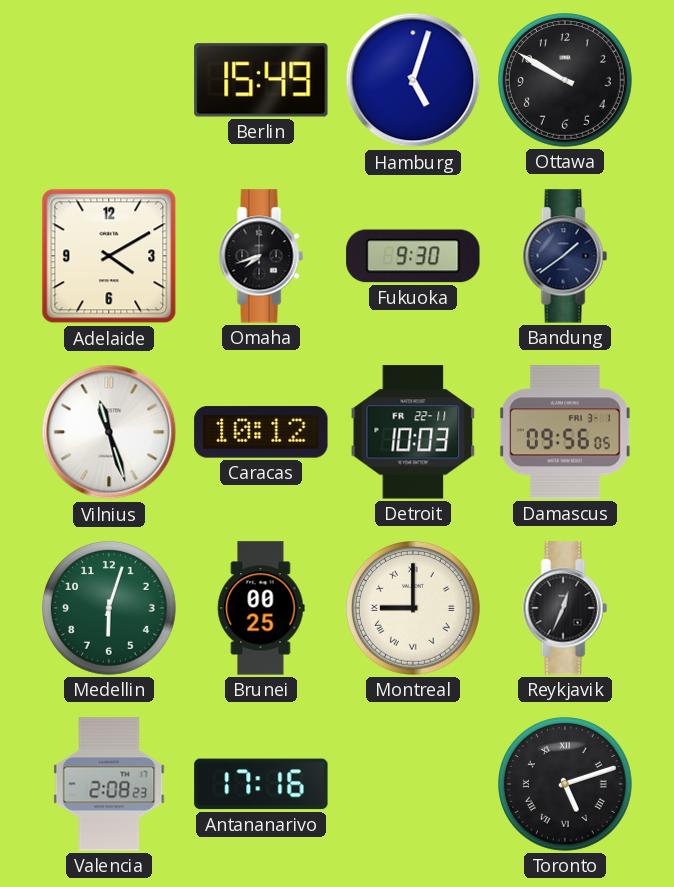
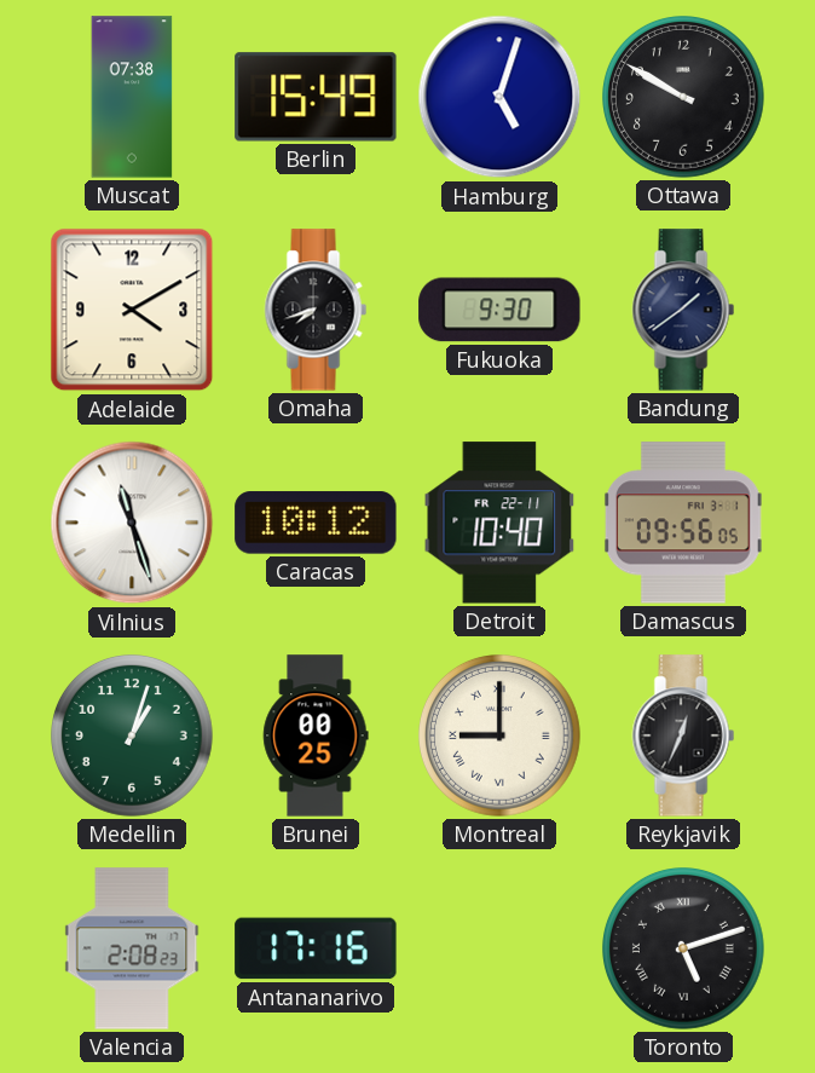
Muscat: none -> 07:38 (132, 97)
Detroit: 10:03 -> 10:40 (499, 523)
Medellin: 6:03 -> 1:03 (133, 737)
